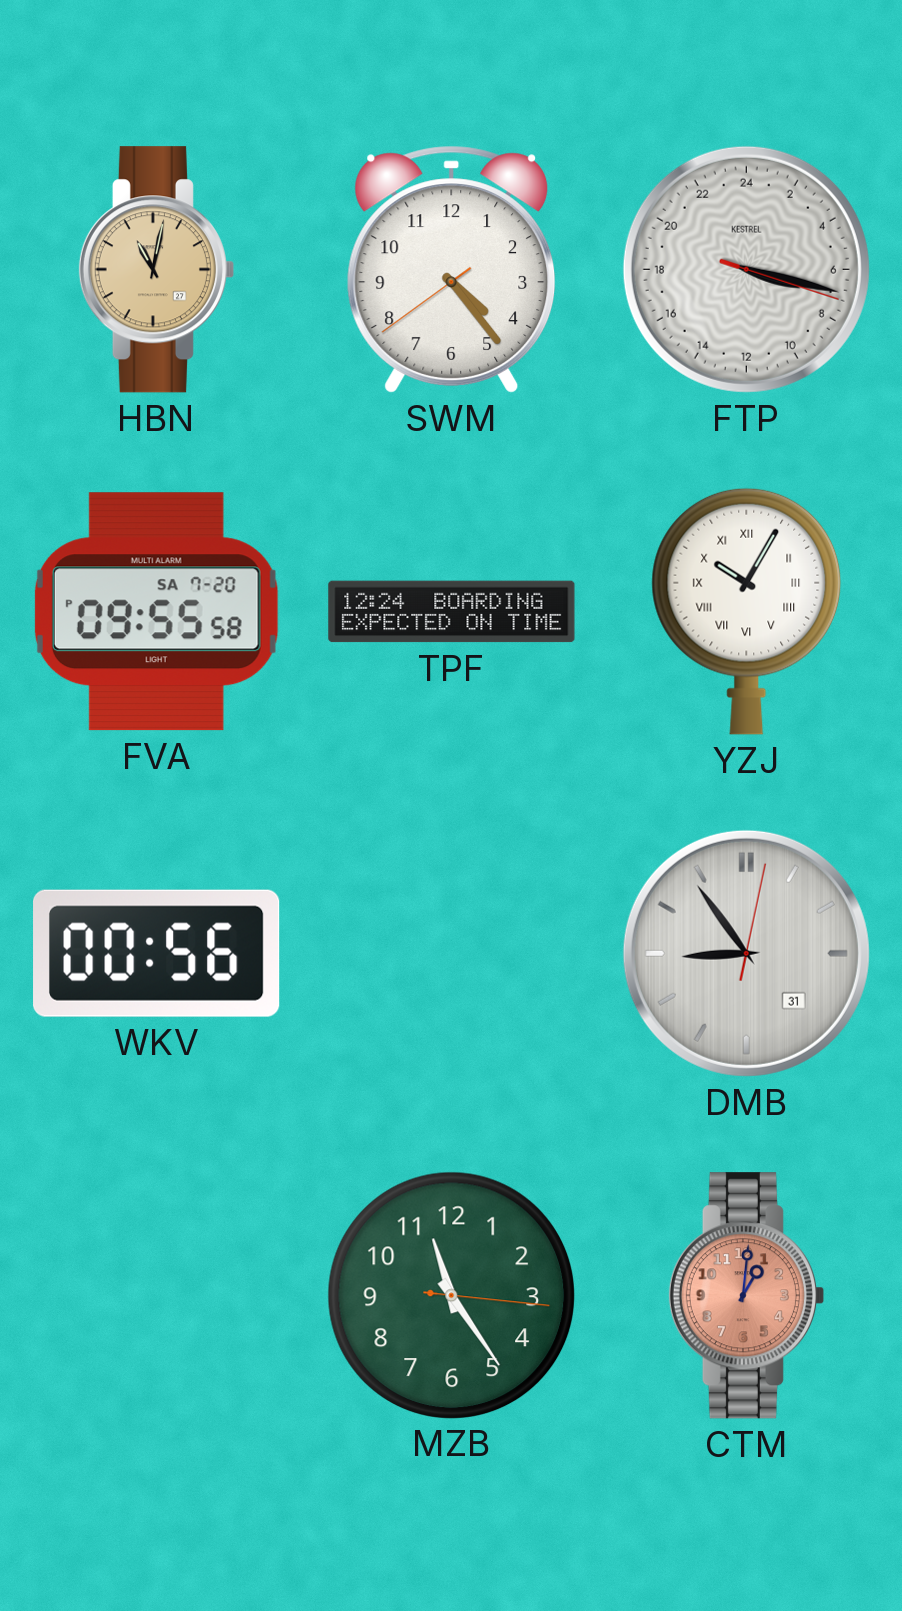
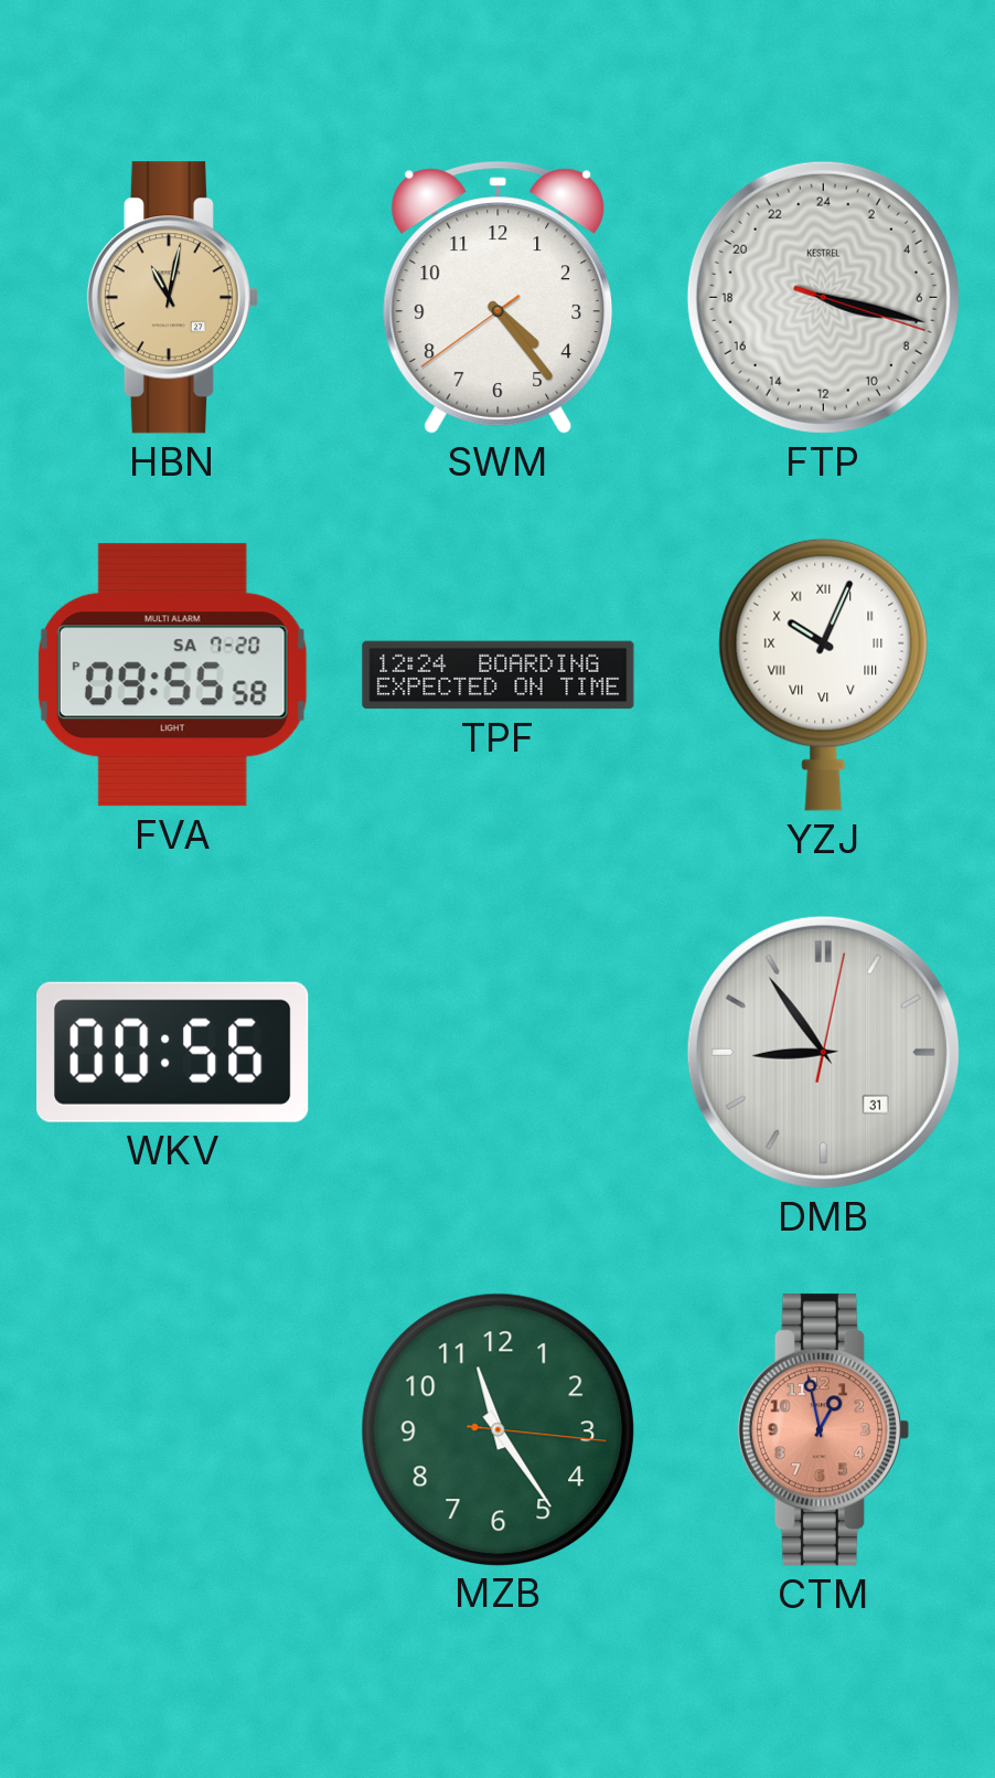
YZJ: 10:05 -> 10:04 (824, 674)
CTM: 1:01 -> 12:58 (823, 1430)
